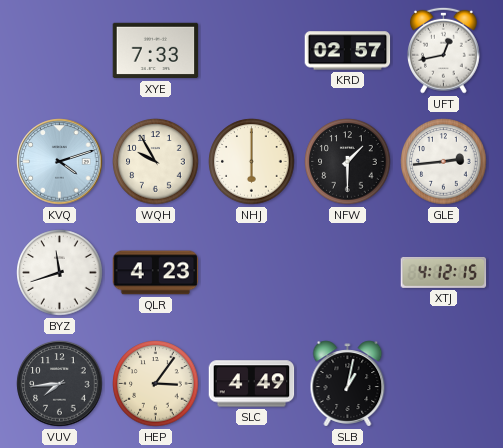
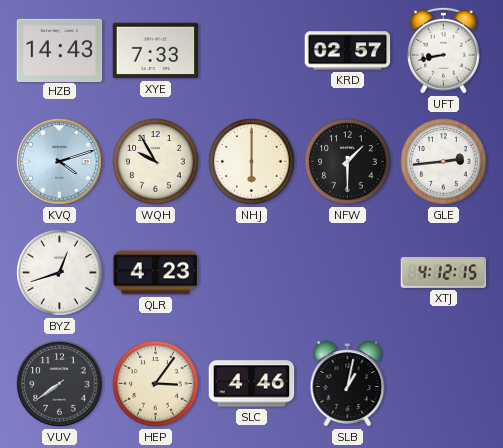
HZB: none -> 14:43 (60, 50)
UFT: 12:43 -> 8:43 (444, 50)
BYZ: 11:42 -> 12:42 (60, 273)
VUV: 7:44 -> 7:39 (60, 384)
SLC: 4:49 -> 4:46 (252, 384)
